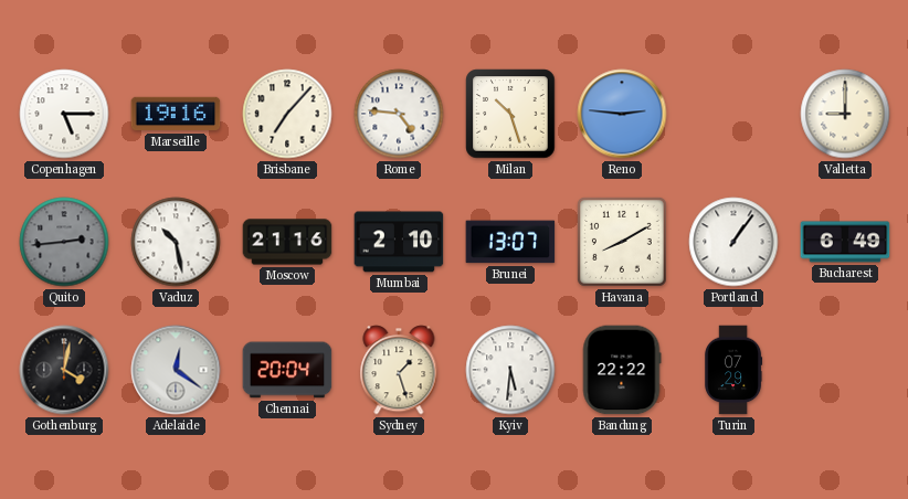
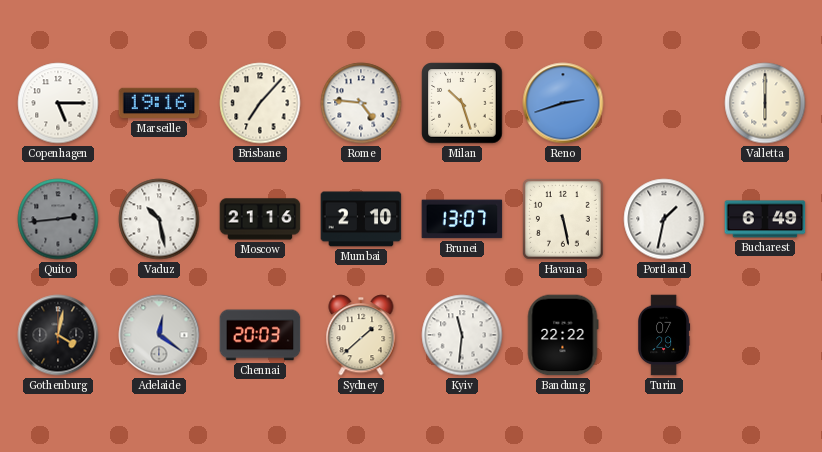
Reno: 2:46 -> 2:42 (563, 103)
Valletta: 9:00 -> 6:00 (765, 103)
Havana: 8:10 -> 5:28 (563, 219)
Portland: 1:06 -> 1:32 (664, 219)
Chennai: 20:04 -> 20:03 (260, 335)
Sydney: 1:27 -> 1:38 (361, 335)
Kyiv: 5:31 -> 11:31 (462, 335)
